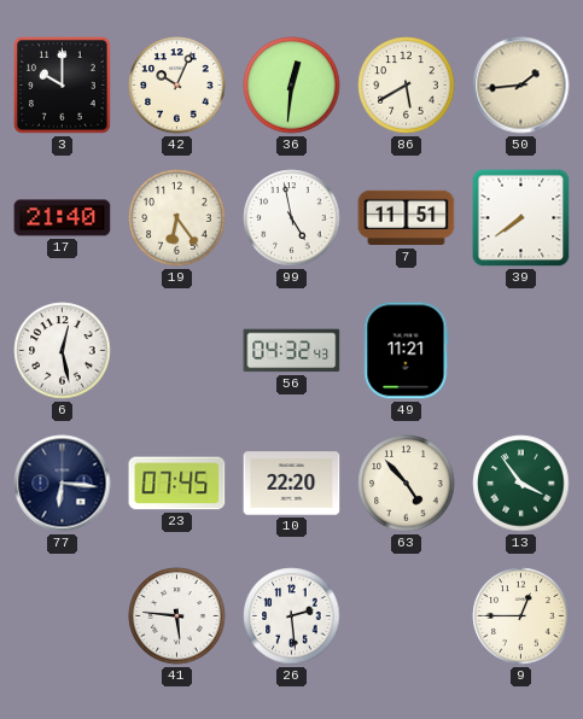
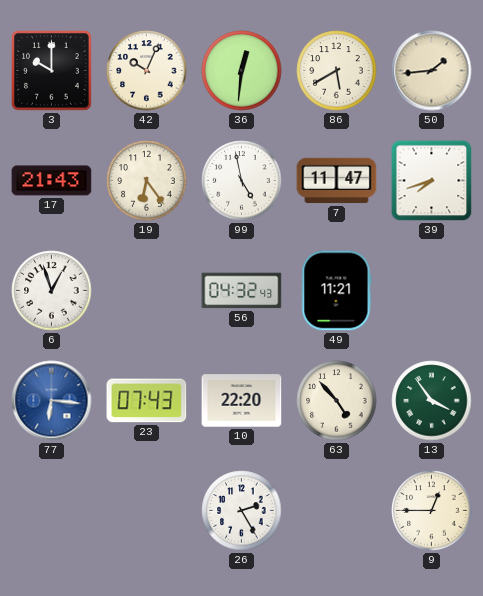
17: 21:40 -> 21:43 (52, 181)
7: 11:51 -> 11:47 (337, 181)
39: 7:39 -> 7:42 (432, 181)
6: 12:28 -> 12:57 (52, 291)
77 dial: navy -> blue (52, 401)
23: 07:45 -> 07:43 (147, 401)
41: 5:46 -> none (177, 616)
26: 2:29 -> 2:25 (242, 511)
